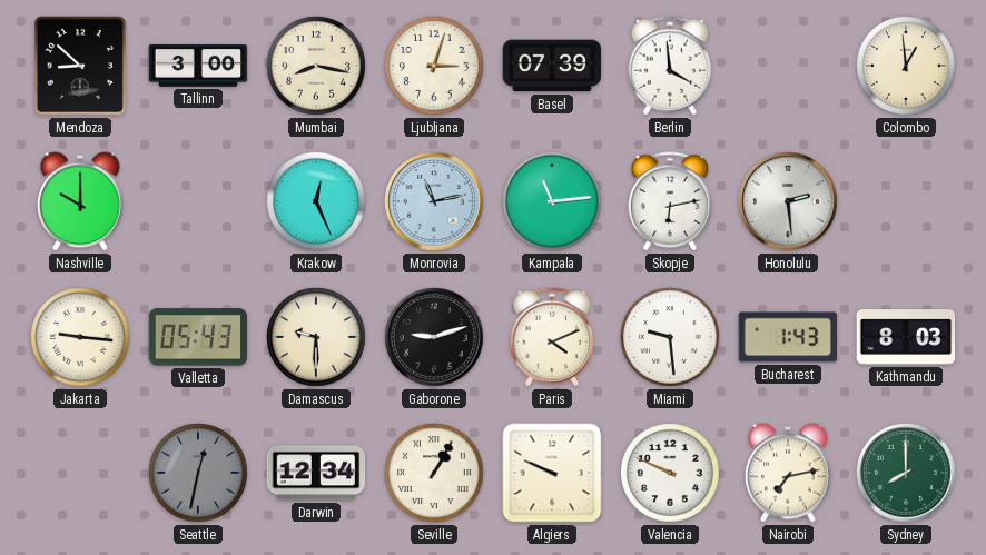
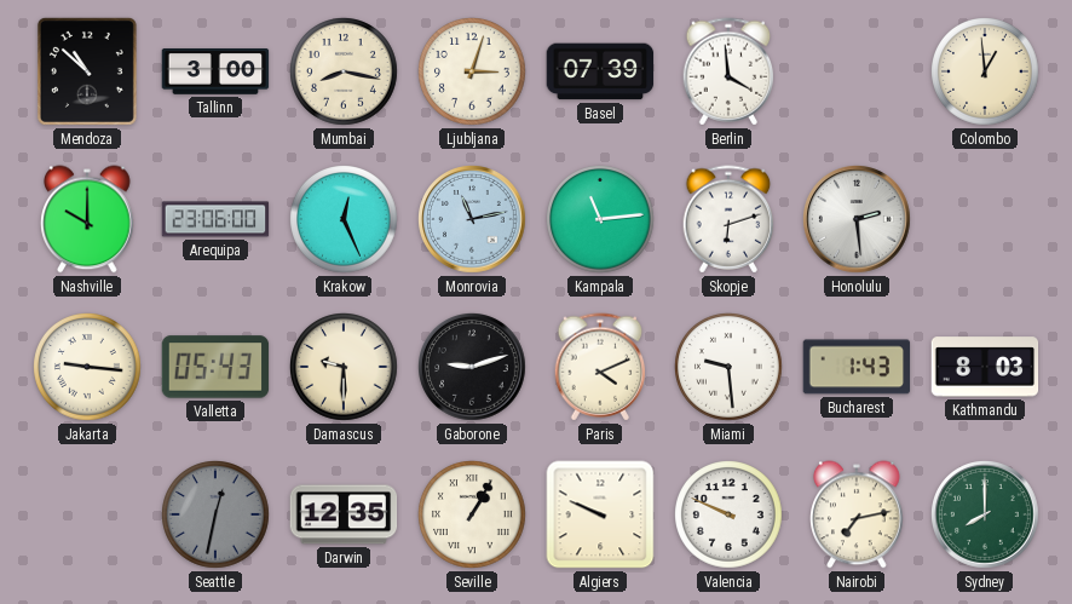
Mendoza: 8:52 -> 10:52 (87, 71)
Arequipa: none -> 23:06 (215, 219)
Skopje: 6:13 -> 6:12 (728, 219)
Darwin: 12:34 -> 12:35 (344, 514)
